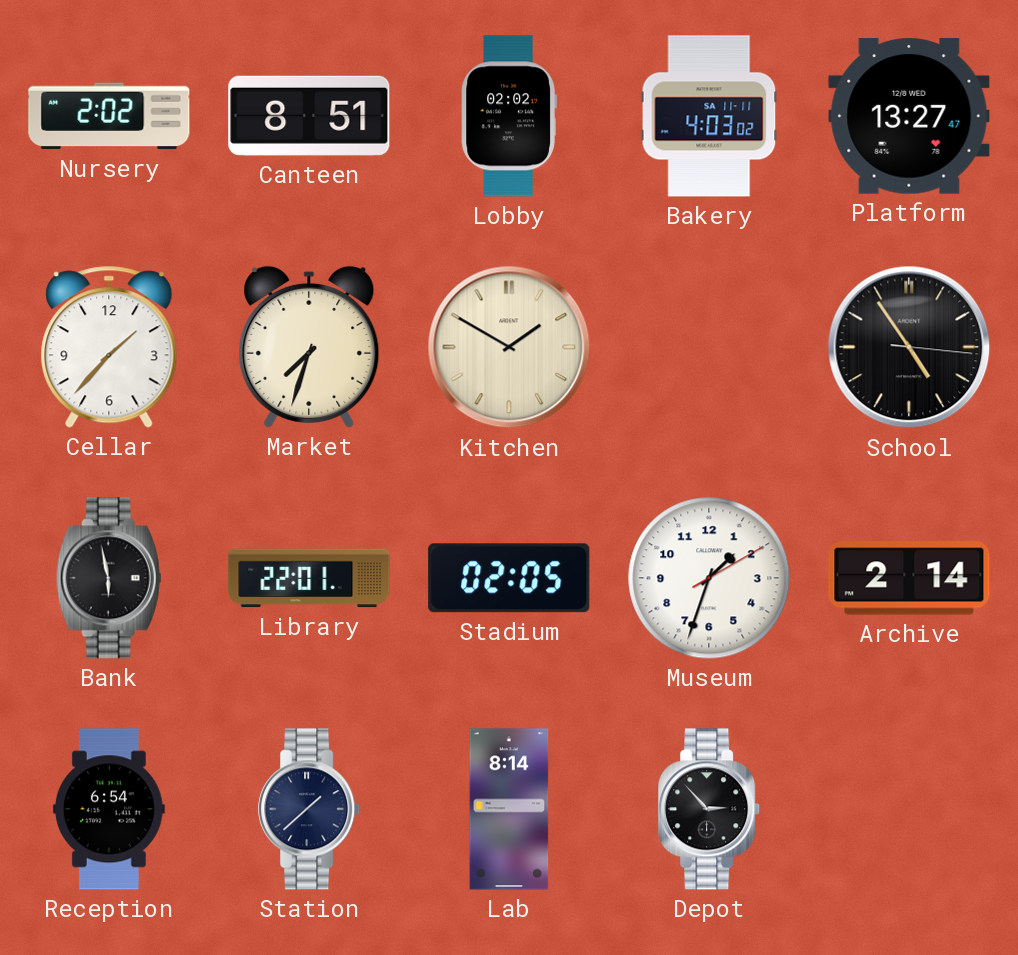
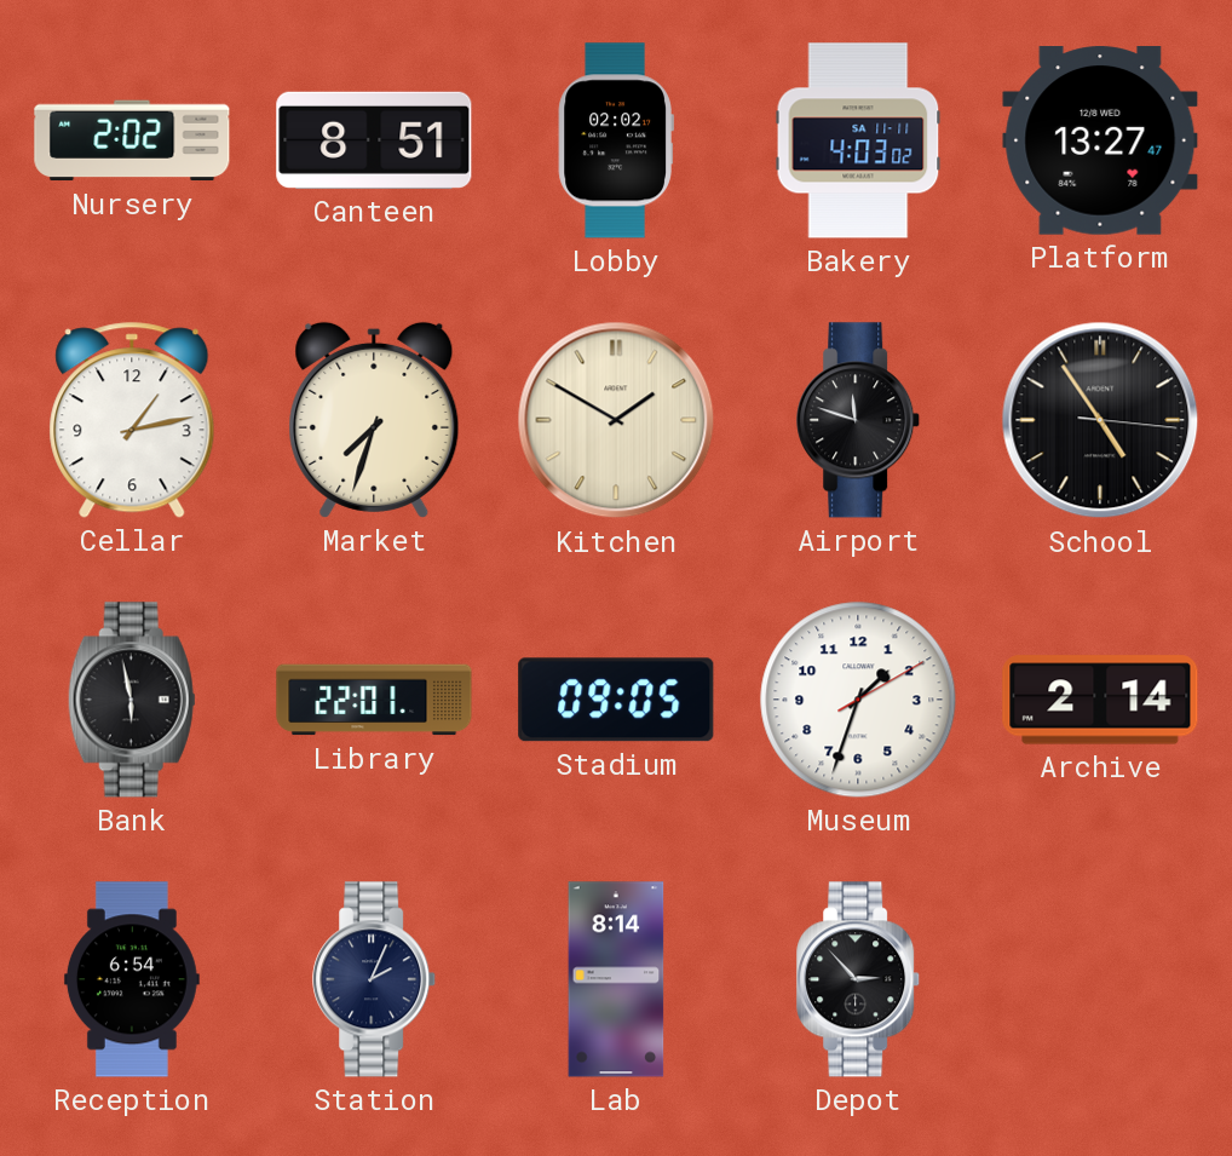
Cellar: 1:37 -> 1:13 (132, 420)
Airport: none -> 11:48 (859, 420)
Stadium: 02:05 -> 09:05 (616, 700)
Station: 1:38 -> 2:04 (375, 979)
